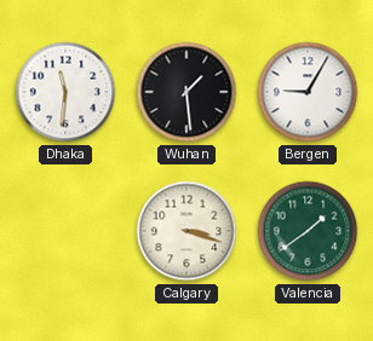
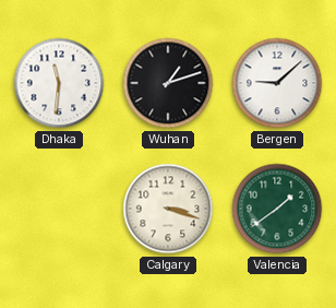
Wuhan: 1:29 -> 1:12 (168, 83)
Bergen: 9:05 -> 9:08 (277, 83)
